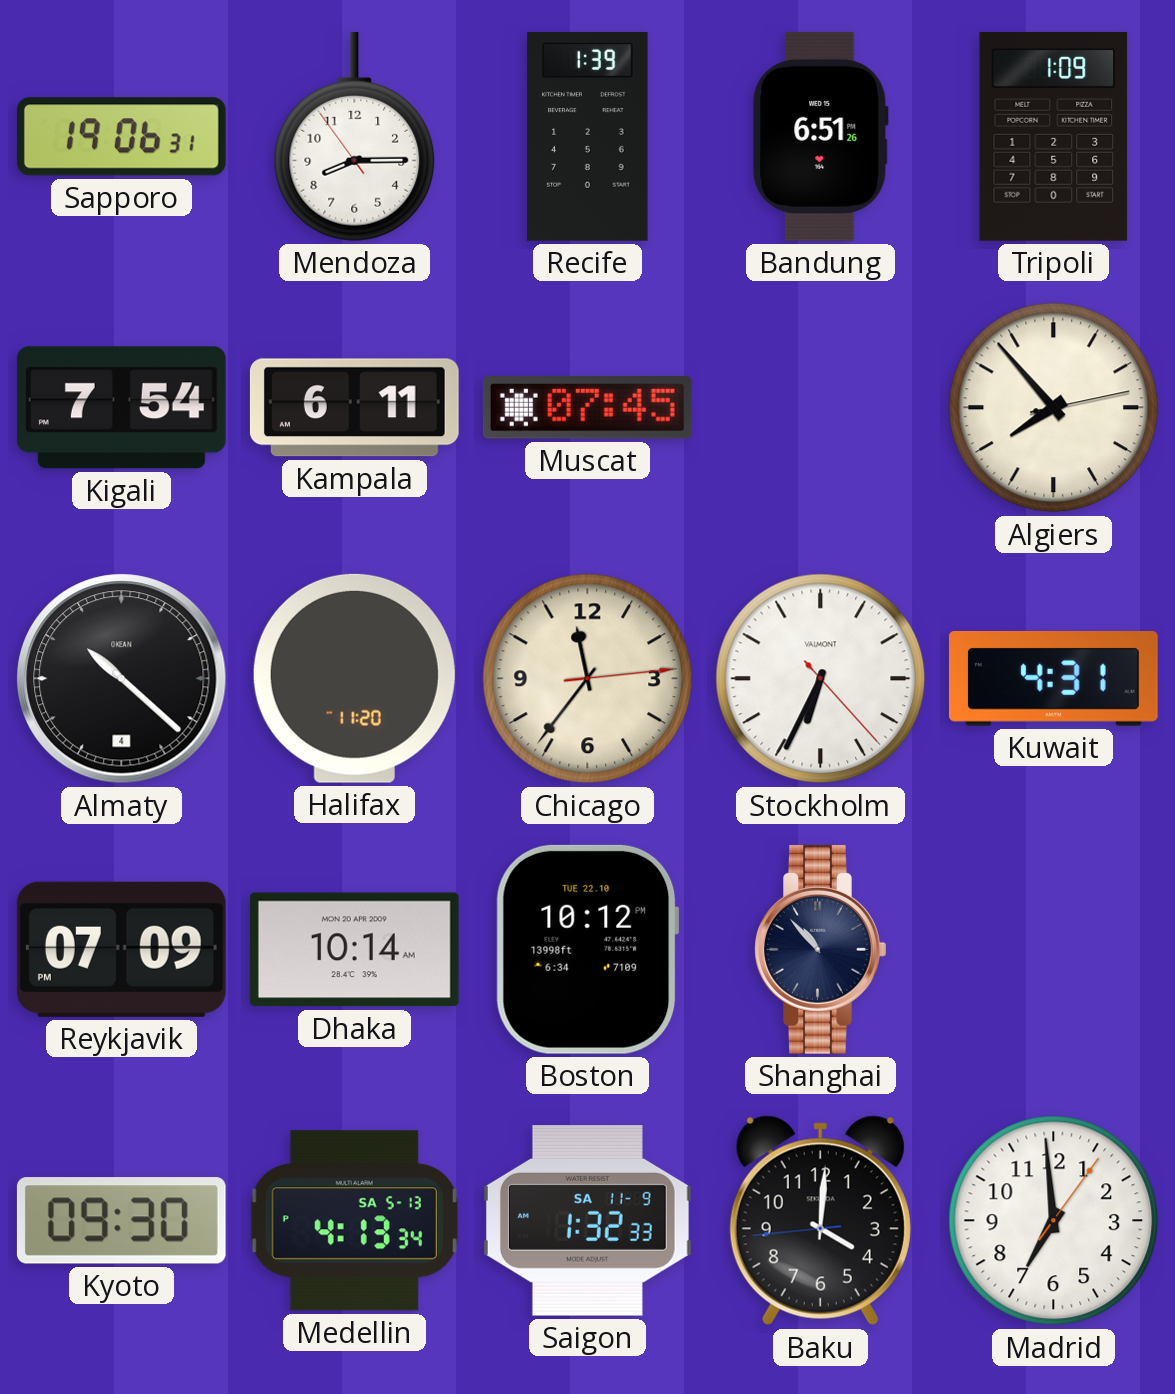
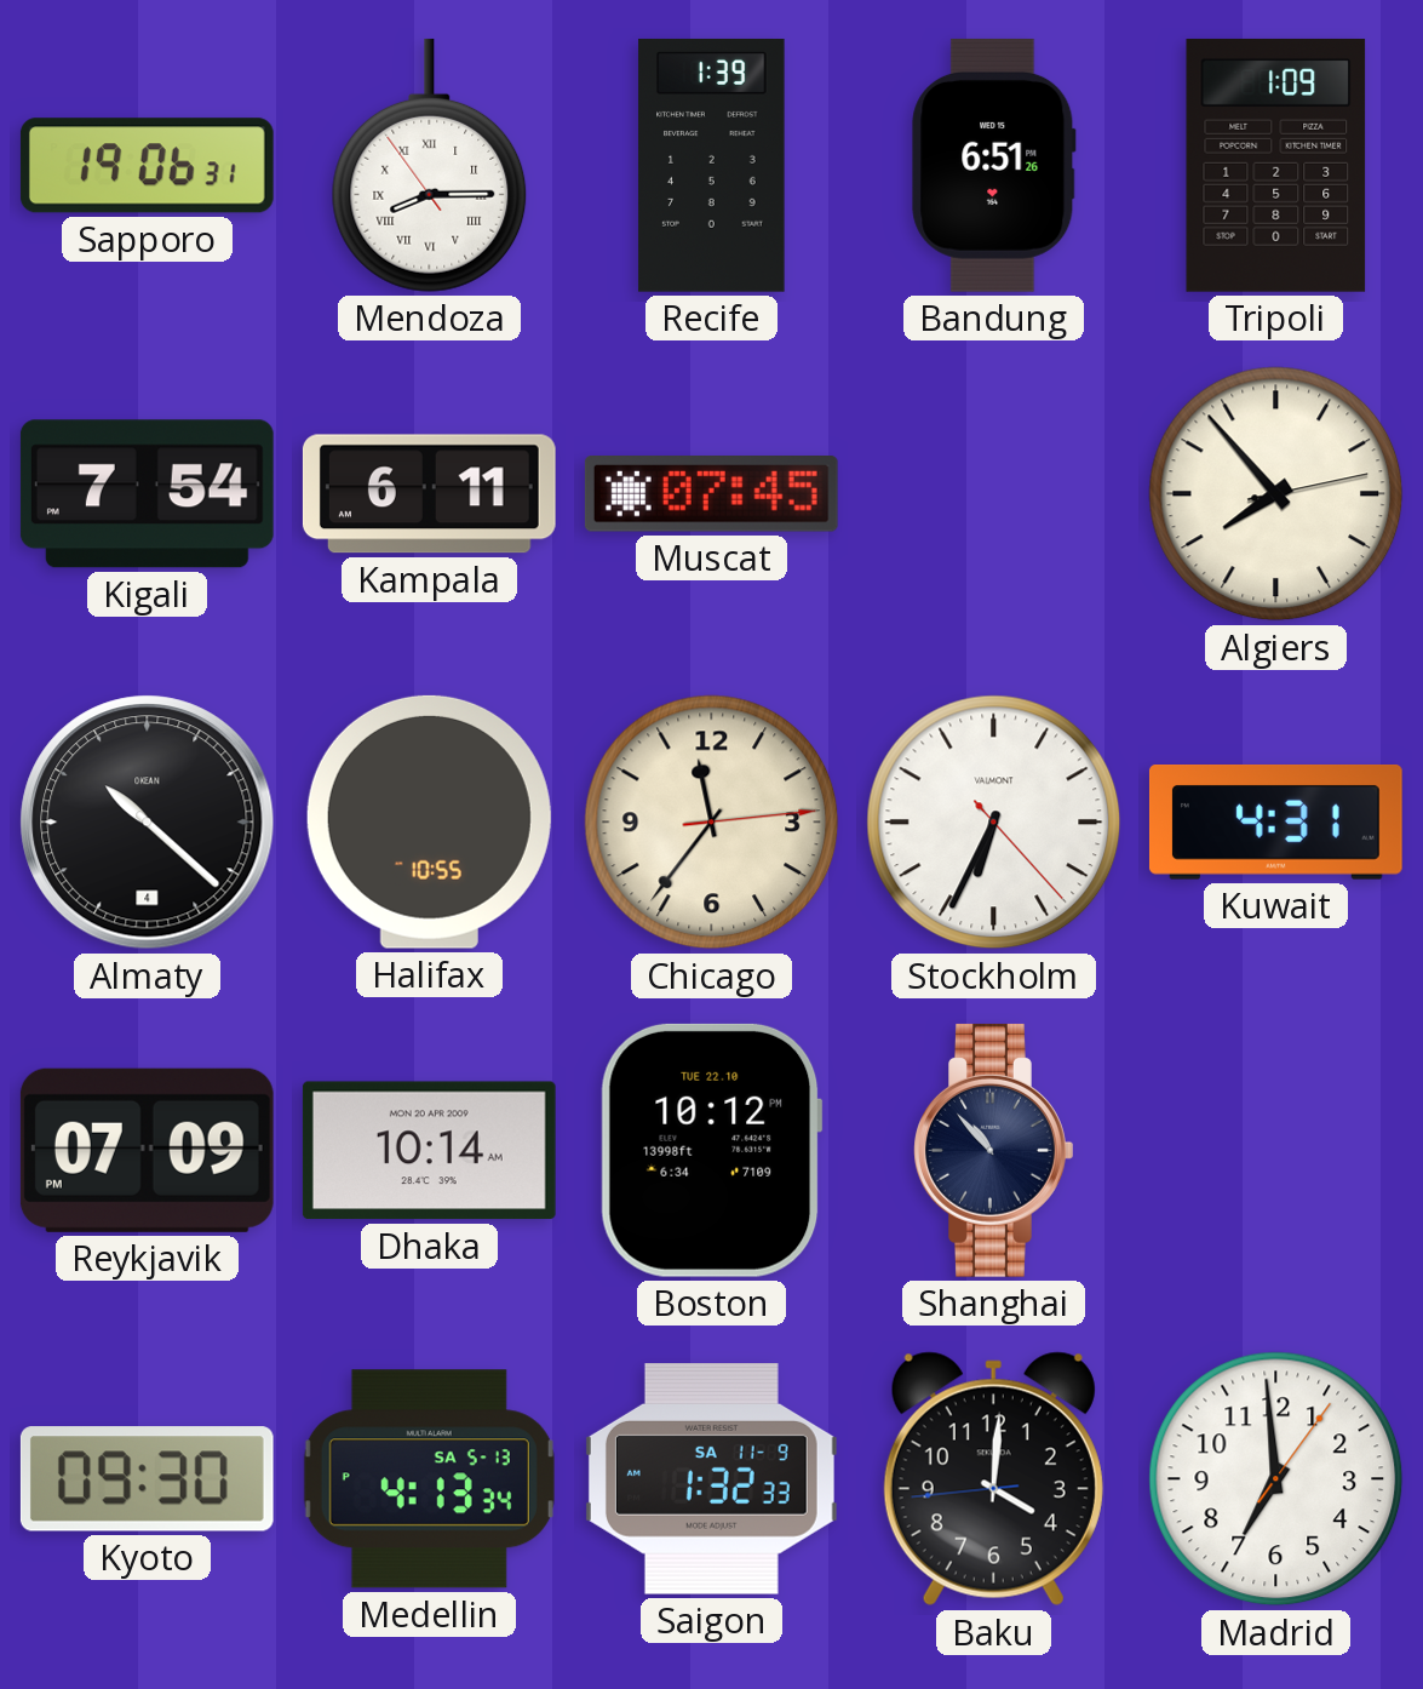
Mendoza numerals: Arabic -> Roman (430, 165)
Halifax: 11:20 -> 10:55 (429, 821)
